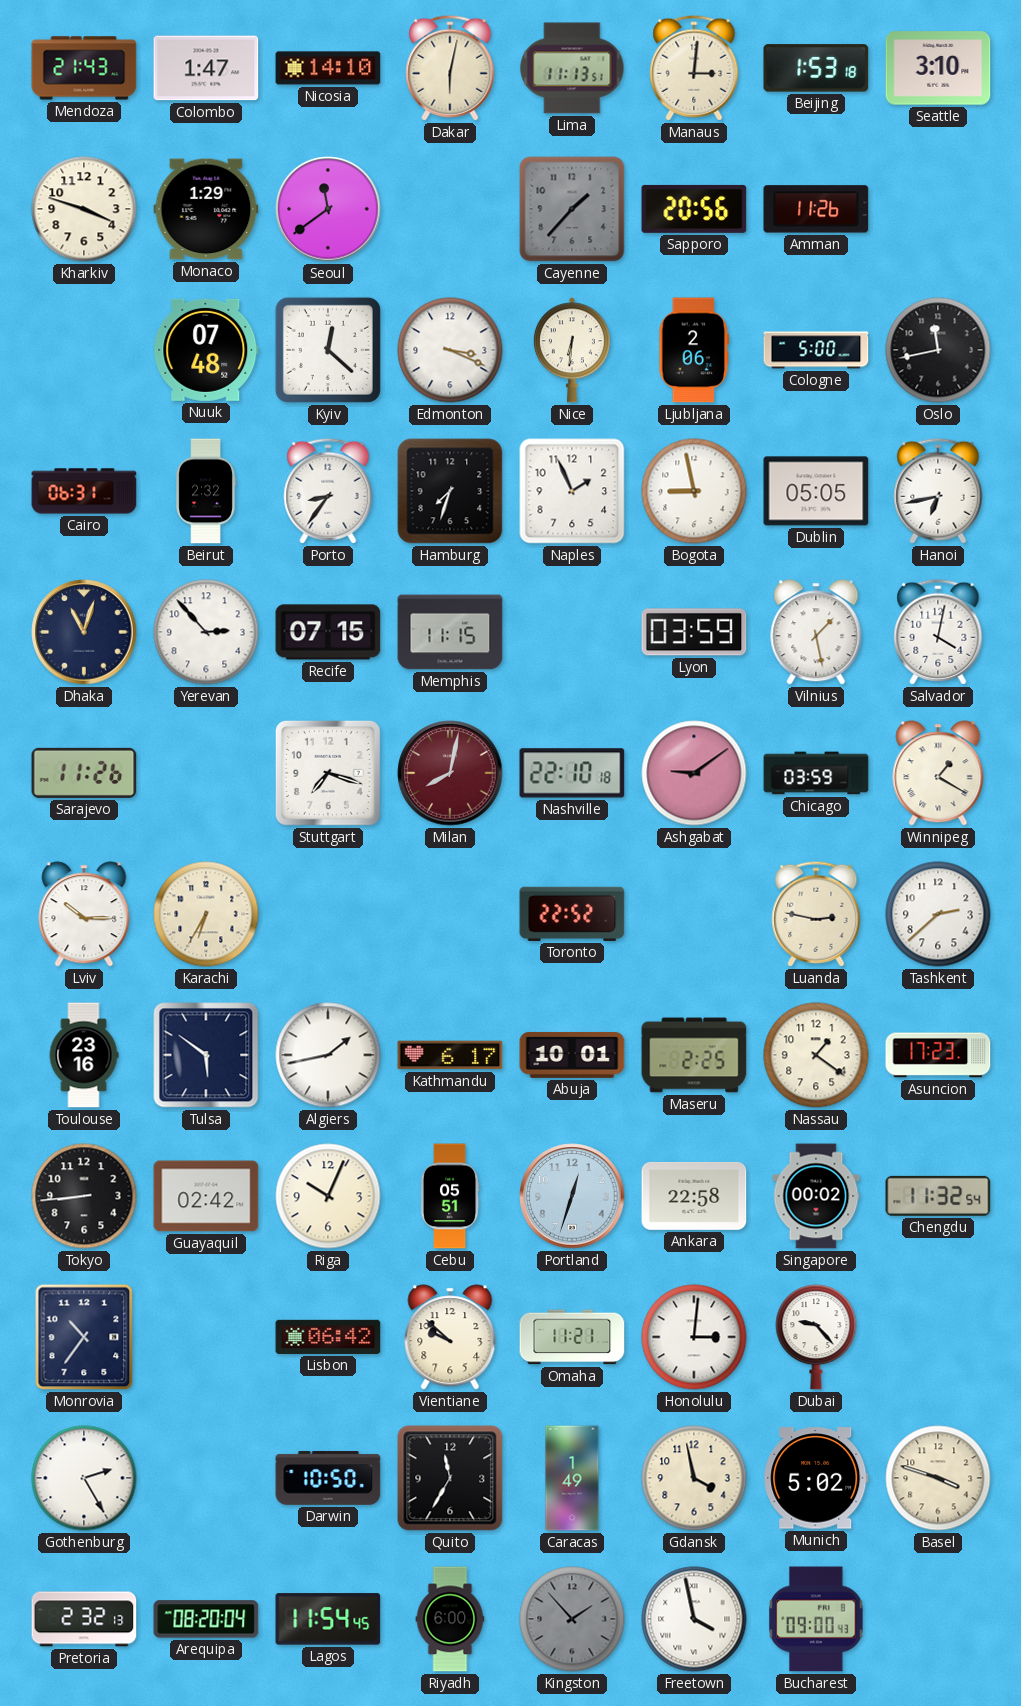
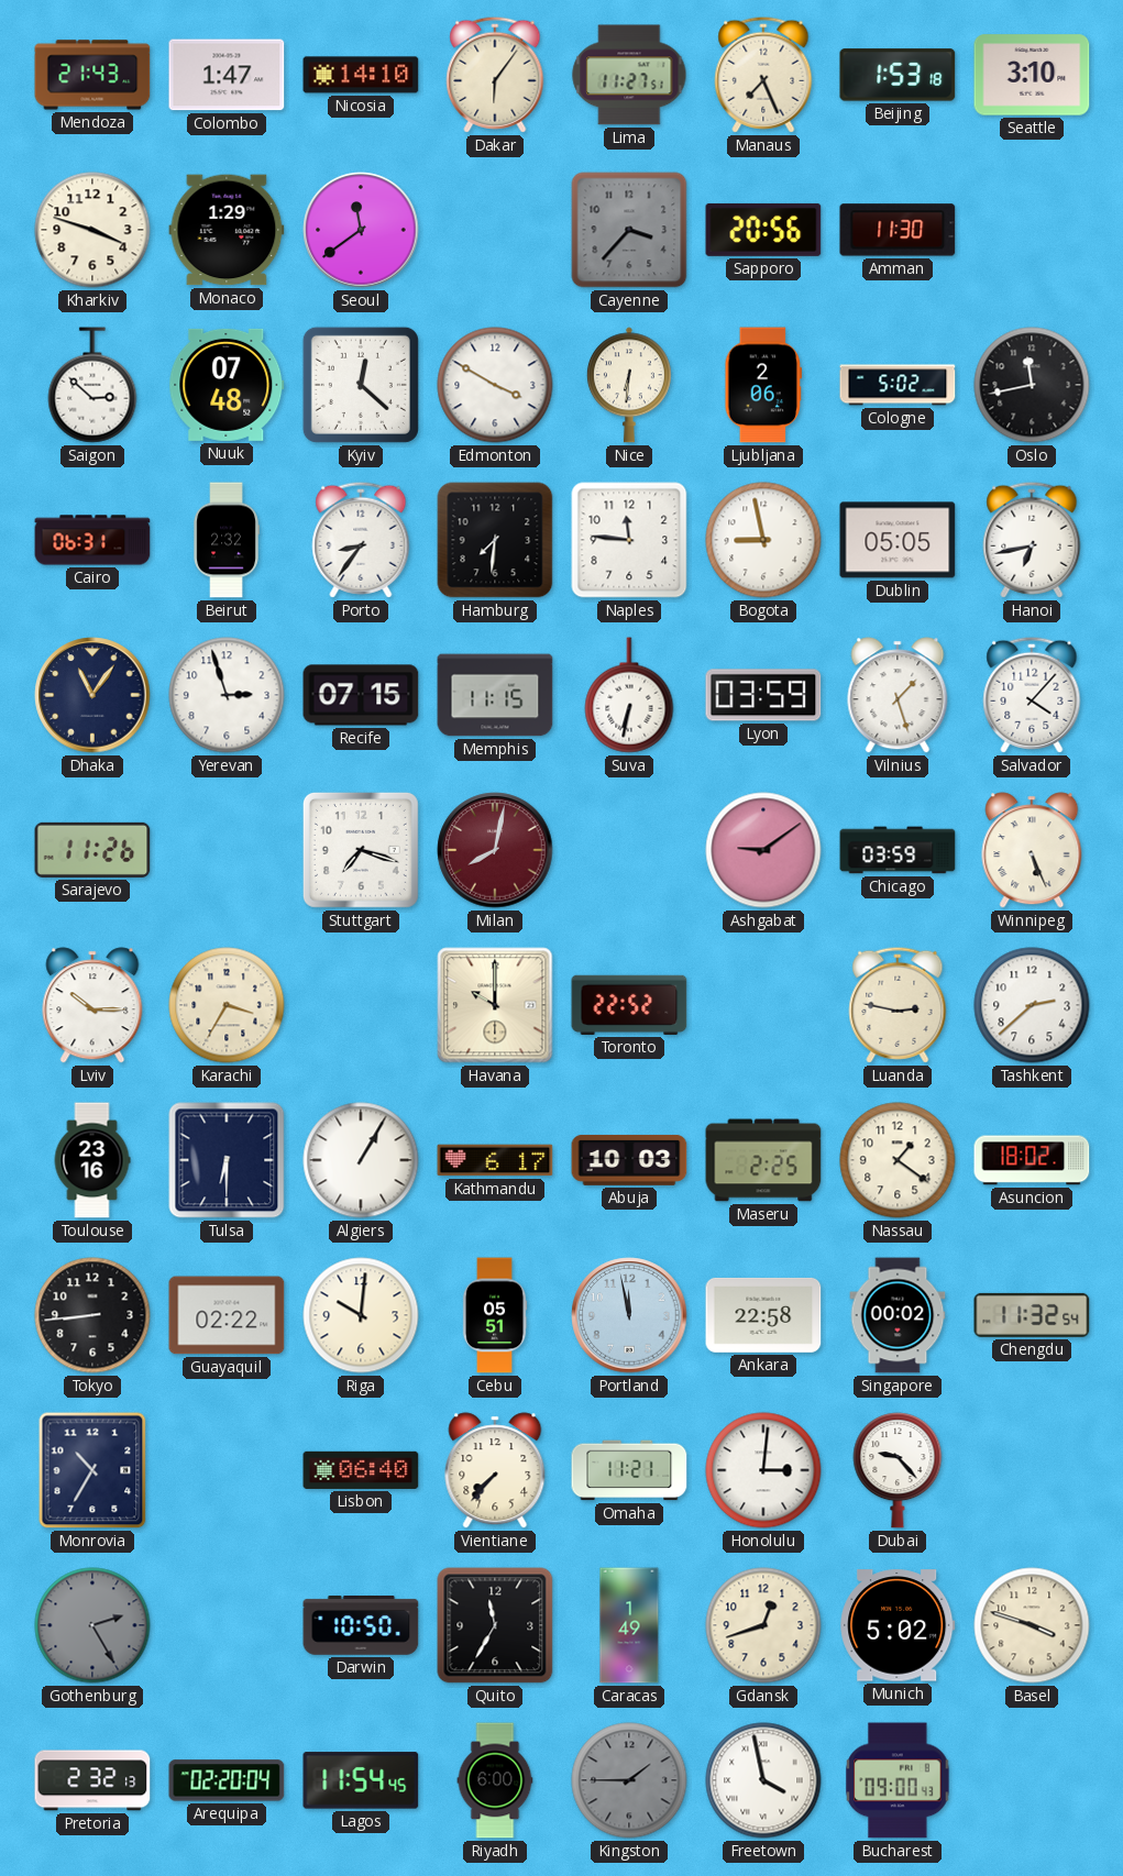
Dakar: 6:02 -> 6:06 (495, 75)
Lima: 11:13 -> 11:27 (629, 75)
Manaus: 3:01 -> 7:26 (763, 75)
Cayenne: 1:37 -> 3:37 (629, 230)
Amman: 11:26 -> 11:30 (898, 230)
Saigon: none -> 2:52 (92, 385)
Edmonton: 3:19 -> 3:50 (495, 385)
Cologne: 5:00 -> 5:02 (898, 385)
Hamburg: 7:33 -> 7:31 (495, 540)
Naples: 1:56 -> 11:46 (629, 540)
Dhaka: 11:03 -> 11:06 (92, 695)
Yerevan: 2:53 -> 2:57 (227, 695)
Suva: none -> 6:32 (629, 695)
Vilnius: 1:28 -> 1:27 (898, 695)
Salvador: 4:02 -> 4:07 (1032, 695)
Nashville: 22:10 -> none (572, 773)
Winnipeg: 1:20 -> 5:26 (1032, 850)
Karachi: 6:35 -> 3:35 (227, 1005)
Havana: none -> 10:00 (495, 1005)
Tulsa: 5:51 -> 6:30 (227, 1160)
Algiers: 1:43 -> 1:05 (361, 1160)
Abuja: 10:01 -> 10:03 (629, 1160)
Asuncion: 17:23 -> 18:02 (1032, 1160)
Guayaquil: 02:42 -> 02:22 (227, 1315)
Riga: 10:04 -> 10:01 (361, 1315)
Portland: 12:33 -> 11:58 (629, 1315)
Monrovia: 10:36 -> 10:35 (92, 1470)
Lisbon: 06:42 -> 06:40 (361, 1470)
Vientiane: 9:52 -> 7:37 (495, 1470)
Gothenburg dial: white -> grey (92, 1625)
Gdansk: 3:58 -> 12:42 (763, 1625)
Arequipa: 08:20 -> 02:20 (227, 1780)
Kingston: 1:53 -> 1:45 (629, 1780)
